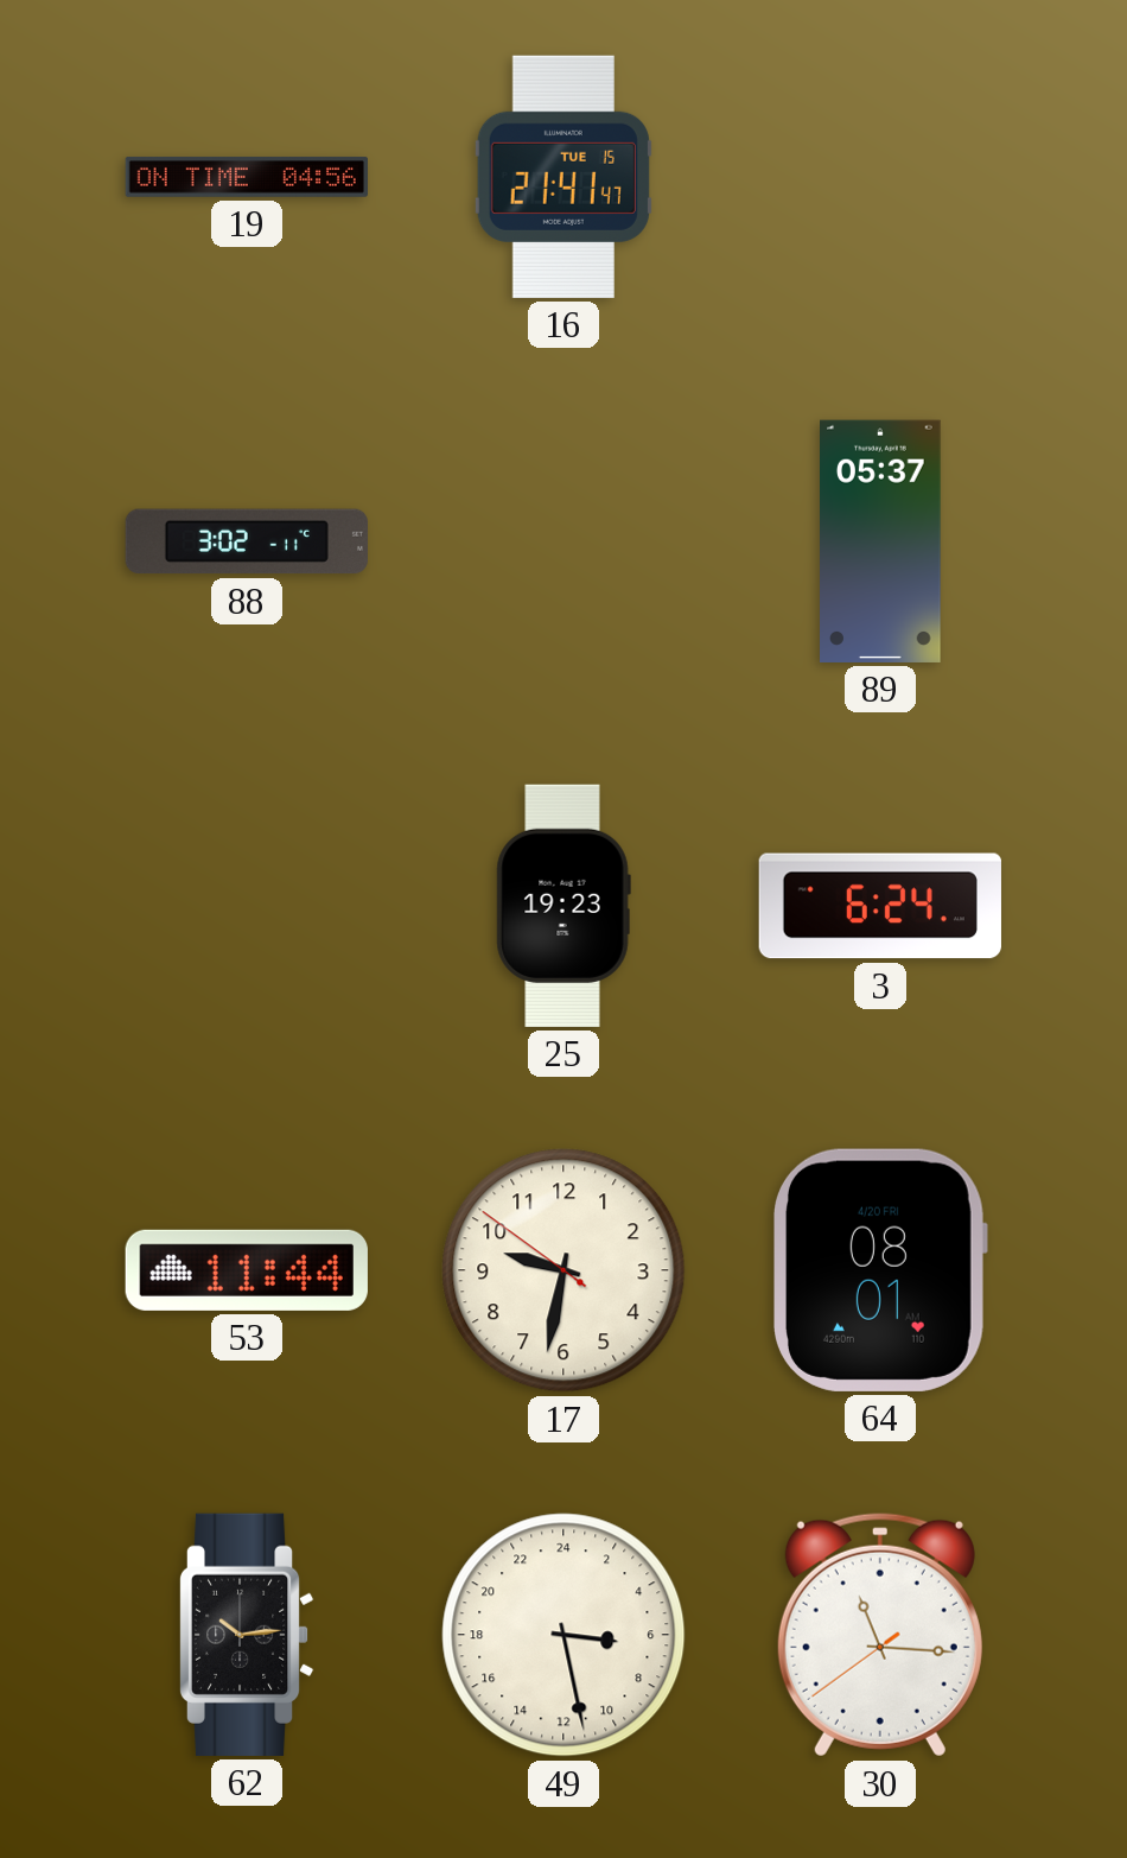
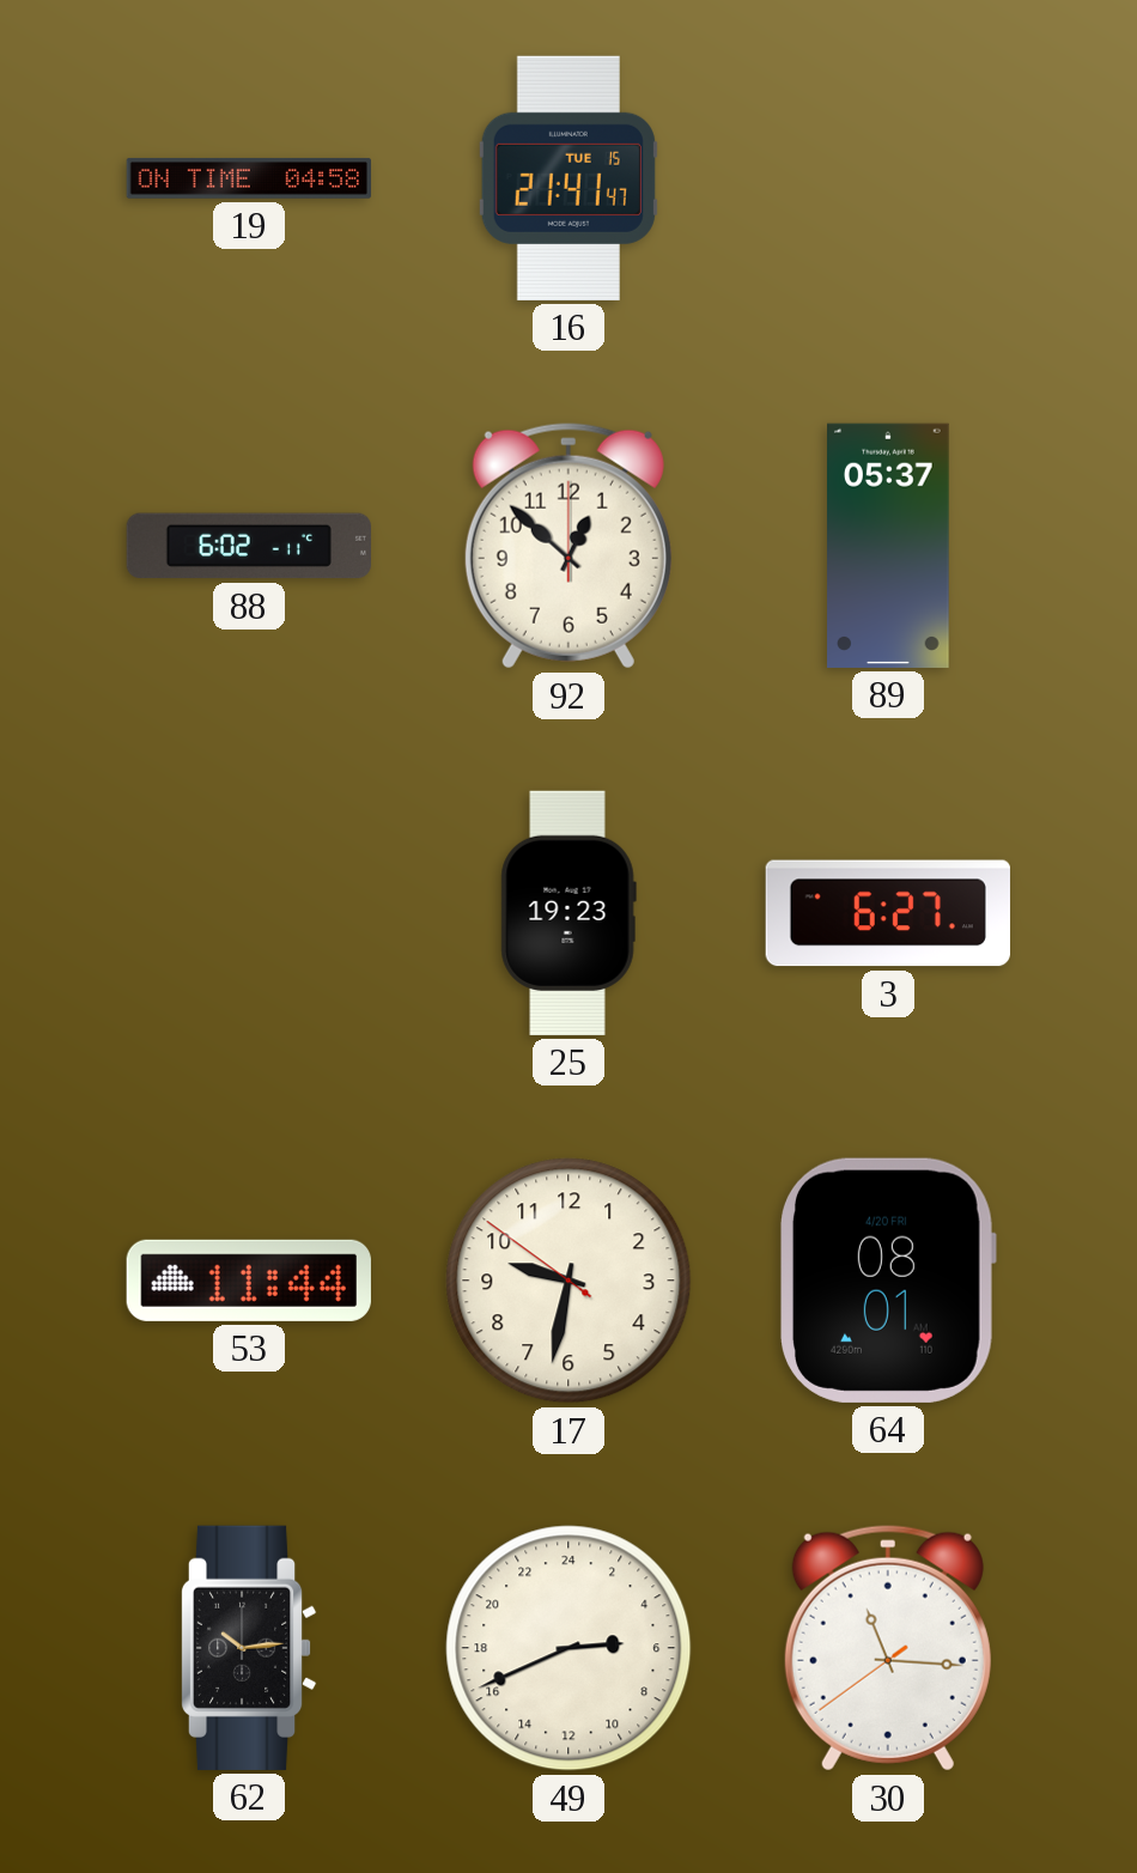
19: 04:56 -> 04:58 (248, 178)
88: 3:02 -> 6:02 (249, 546)
92: none -> 12:52 (568, 546)
3: 6:24 -> 6:27 (888, 913)
49: 6:28 -> 5:41 (568, 1648)
